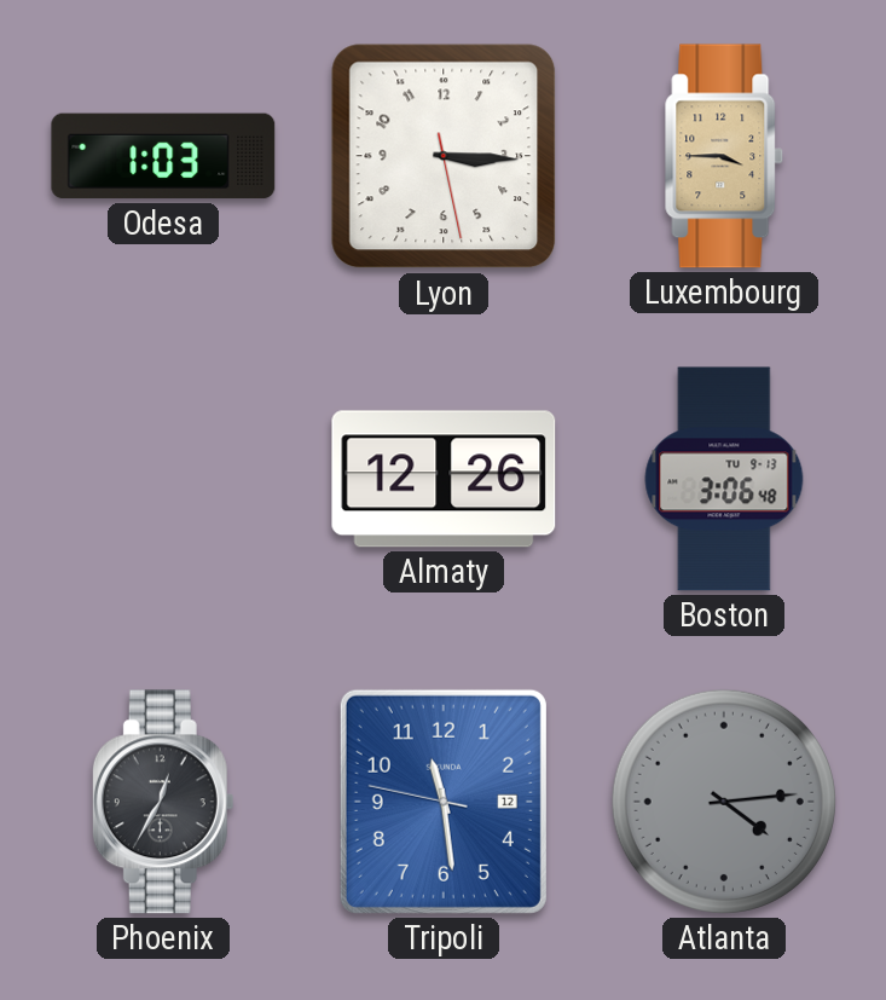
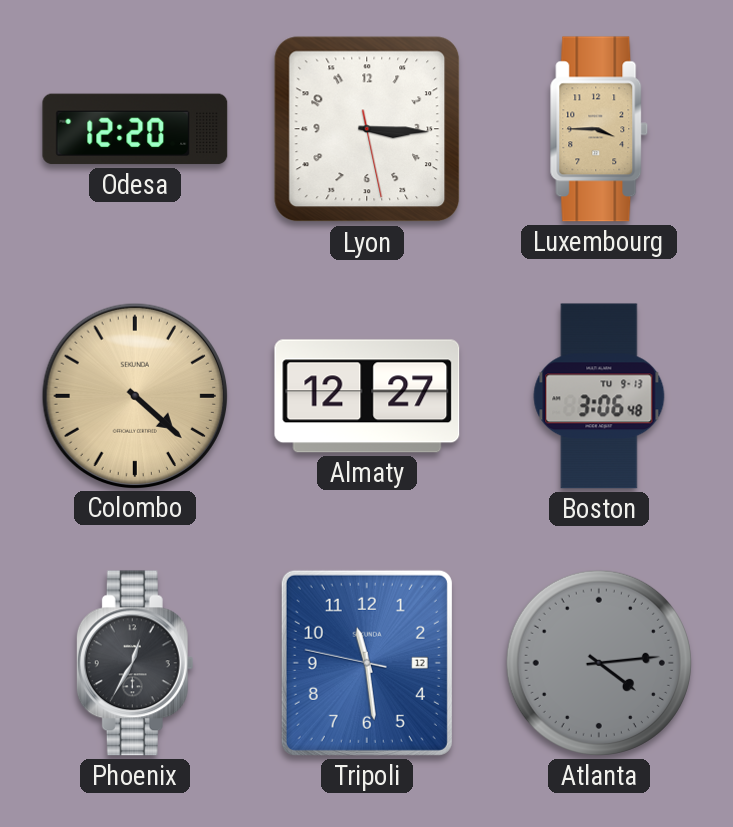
Odesa: 1:03 -> 12:20 (135, 129)
Colombo: none -> 4:22 (134, 395)
Almaty: 12:26 -> 12:27 (367, 396)
